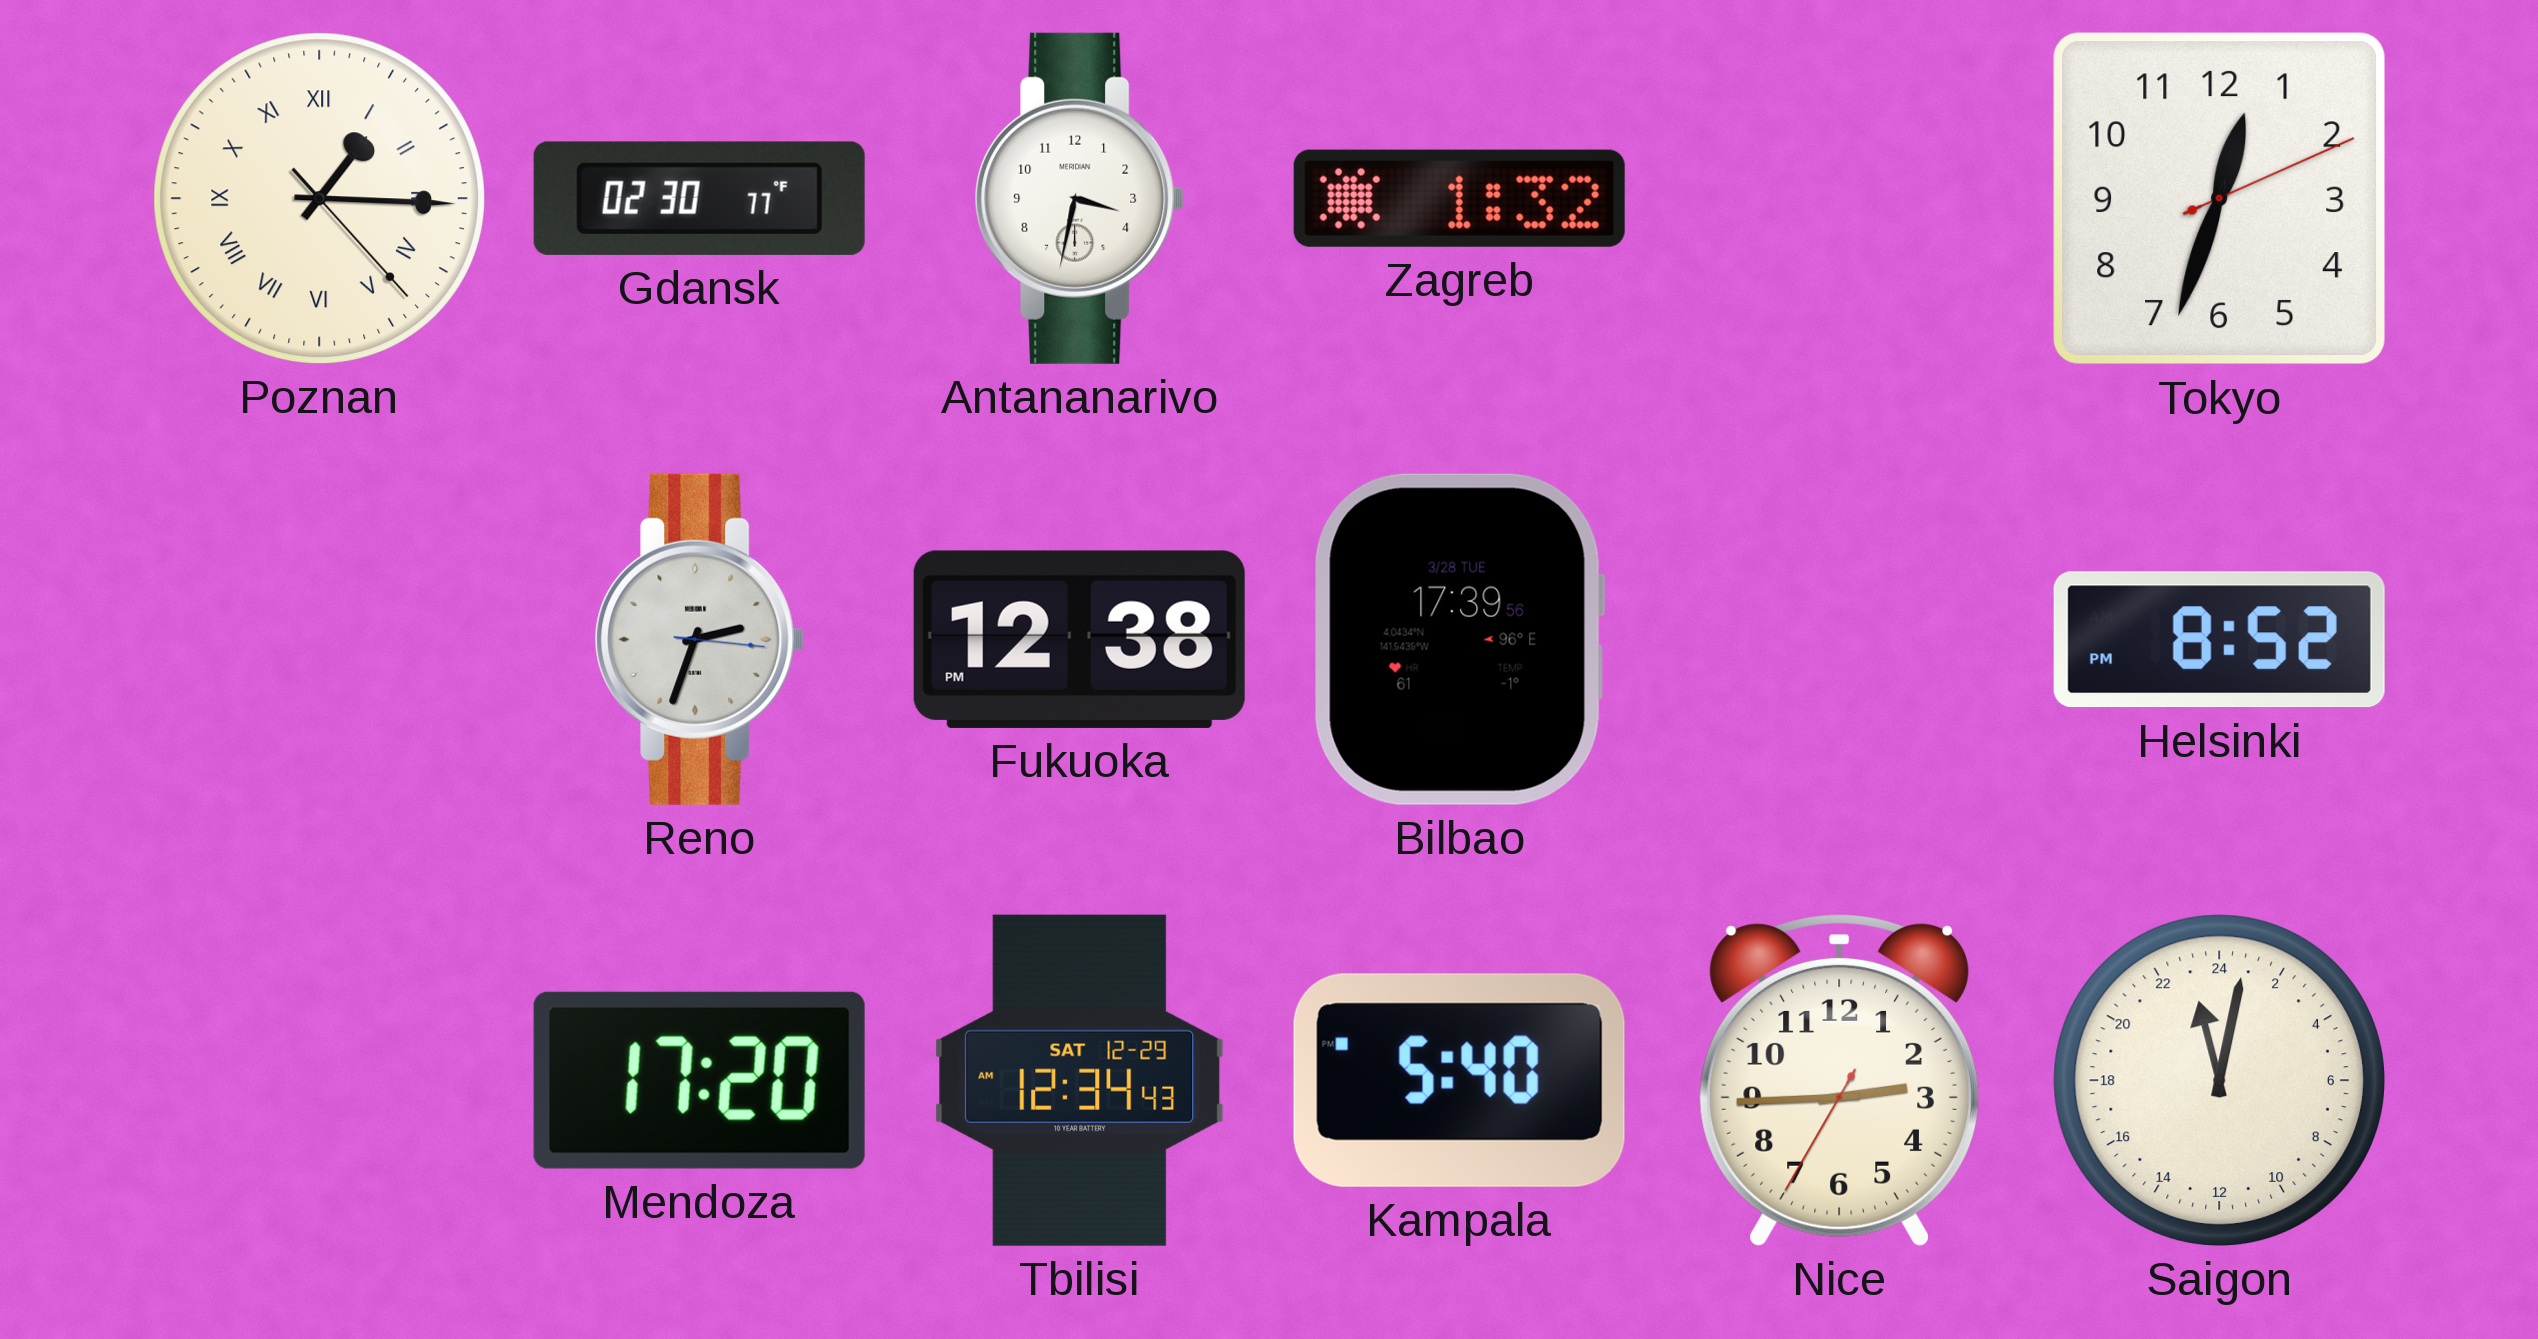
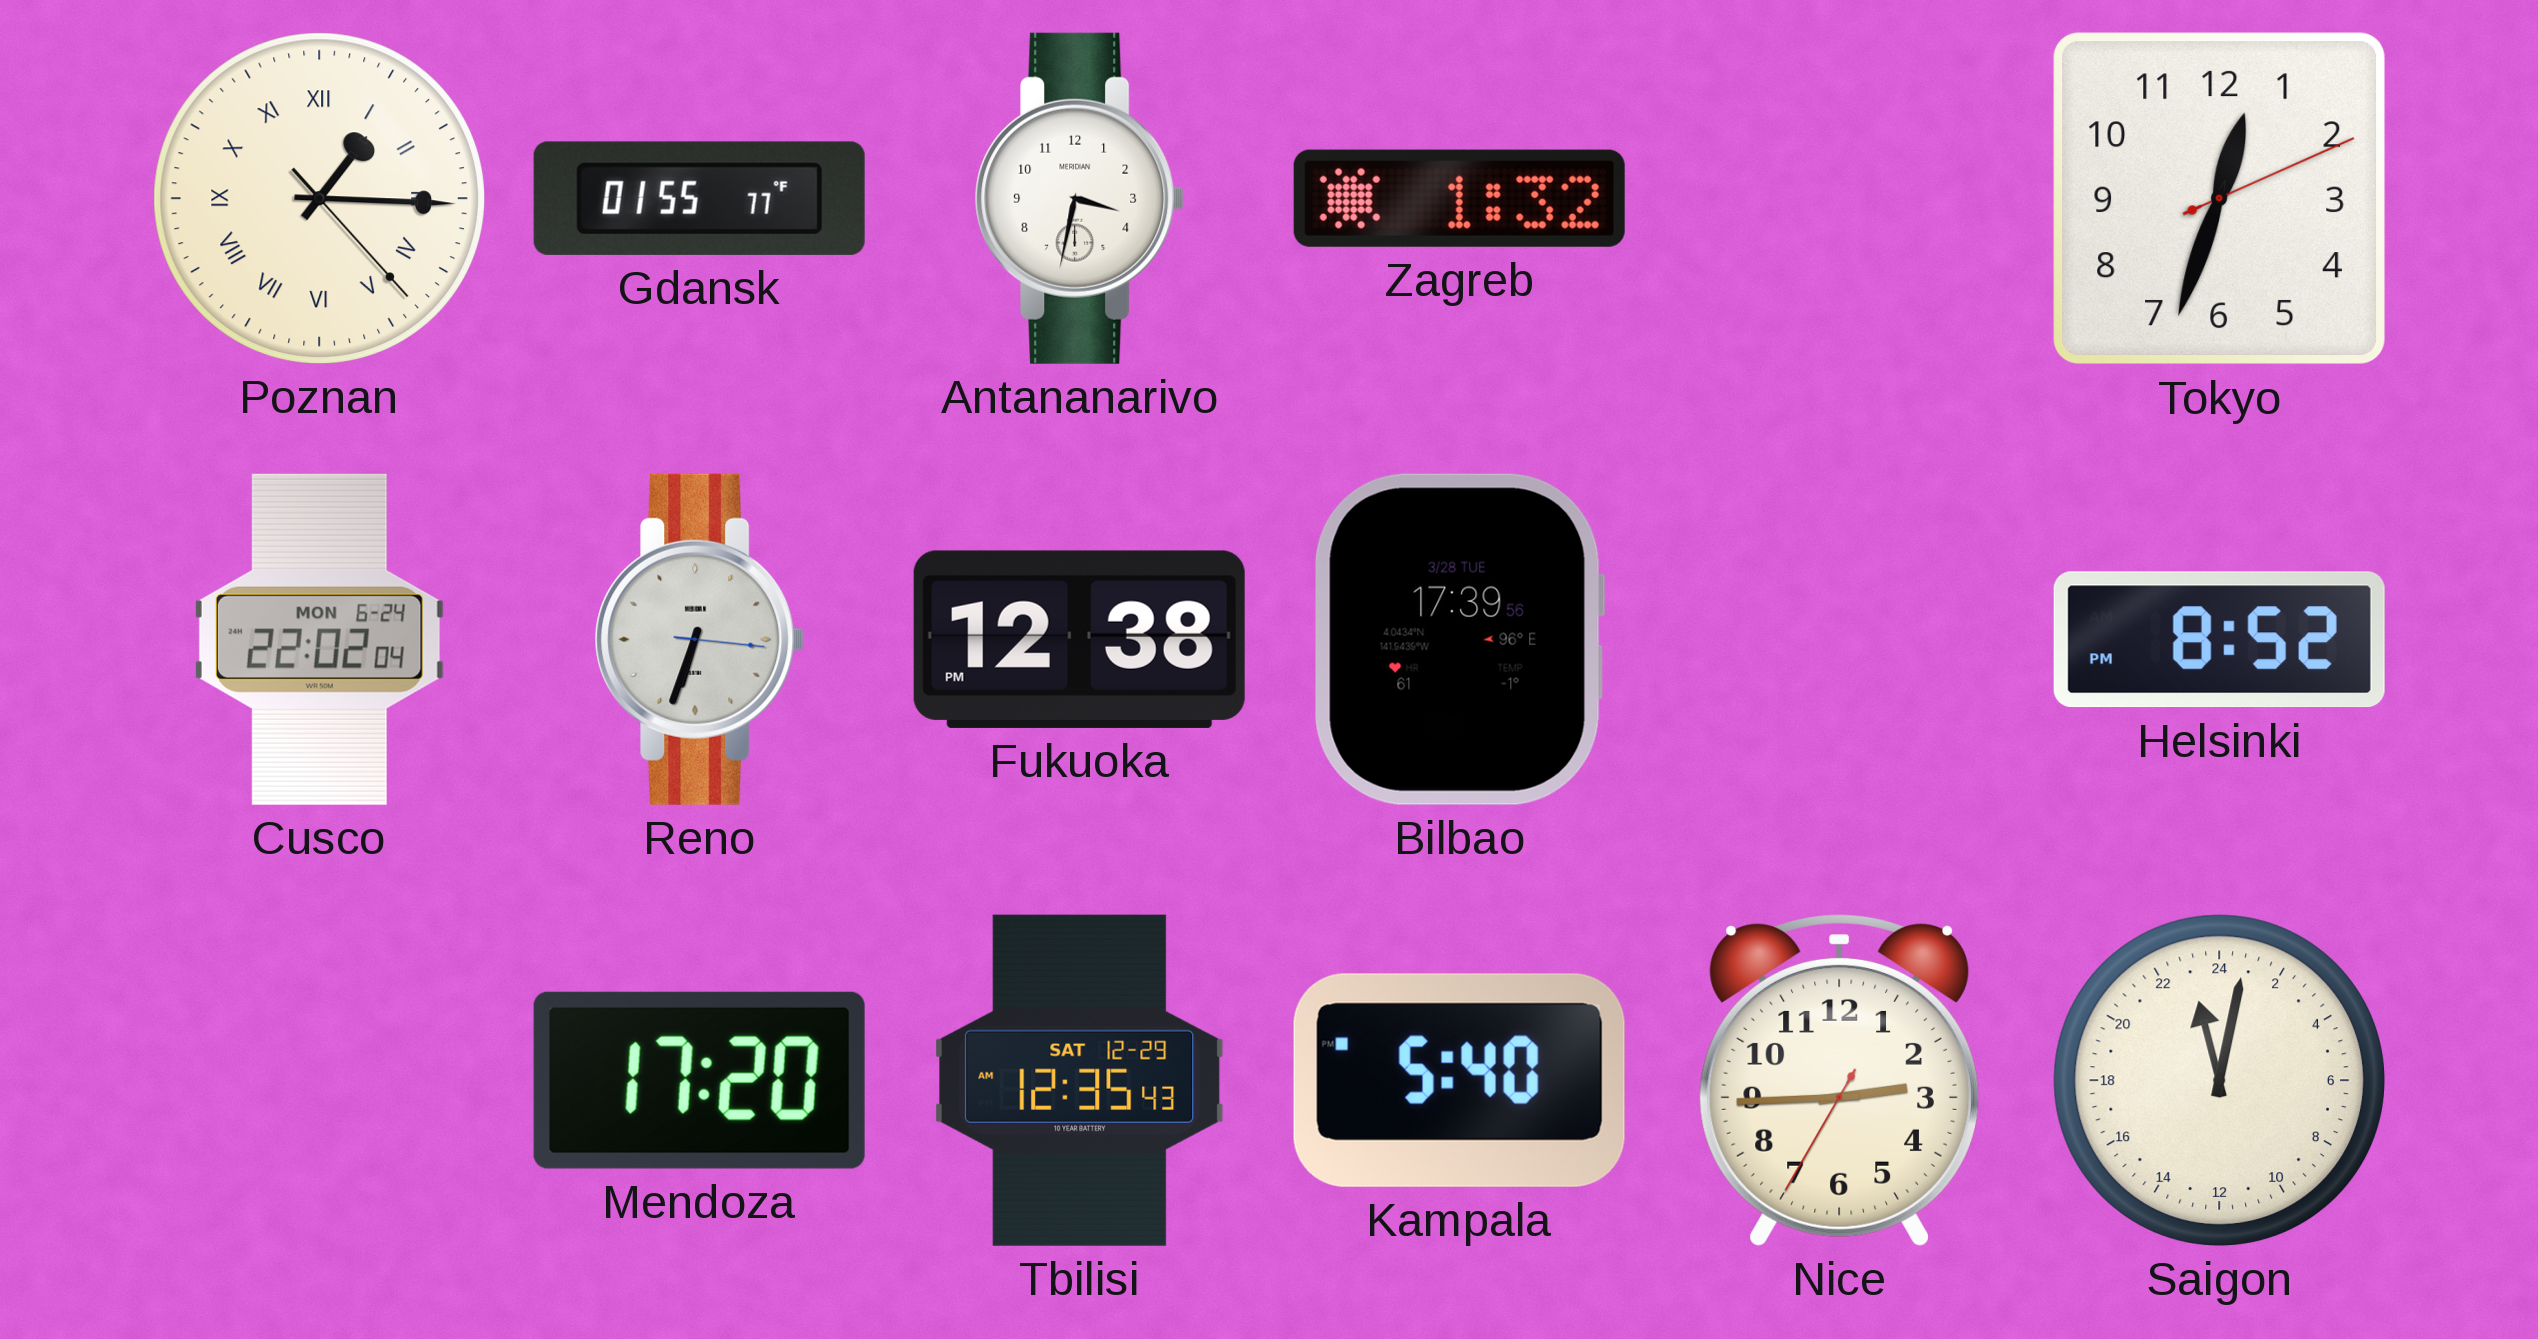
Gdansk: 02:30 -> 01:55 (699, 198)
Cusco: none -> 22:02 (319, 639)
Reno: 2:33 -> 6:33 (700, 639)
Tbilisi: 12:34 -> 12:35 (1080, 1080)
